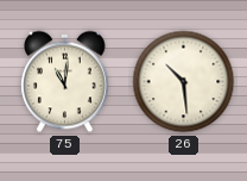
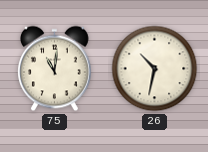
26: 10:29 -> 10:32 (155, 69)
